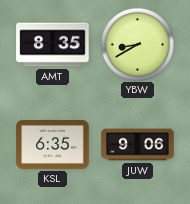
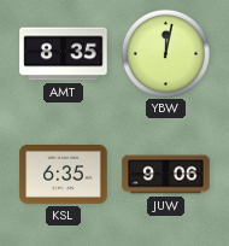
YBW: 8:40 -> 12:02 (165, 53)
